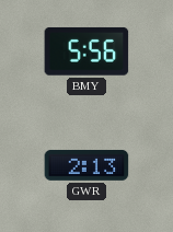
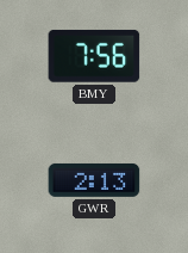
BMY: 5:56 -> 7:56 (94, 56)
